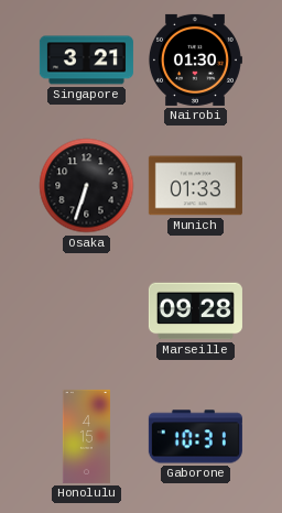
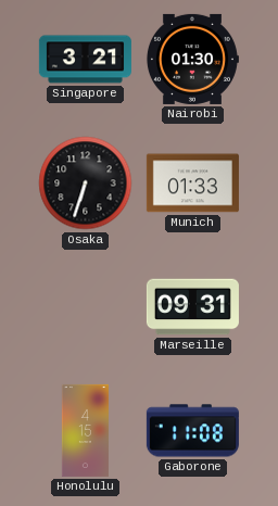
Marseille: 09:28 -> 09:31 (192, 307)
Gaborone: 10:31 -> 11:08 (192, 431)
